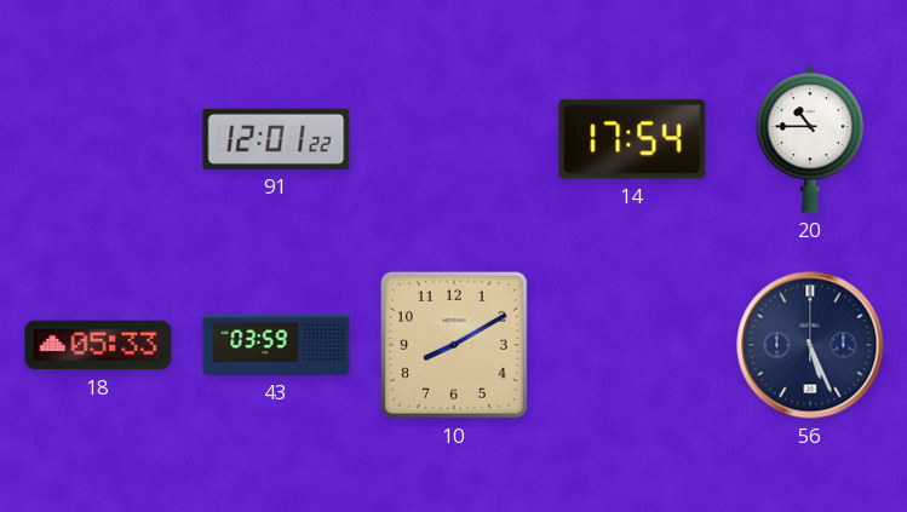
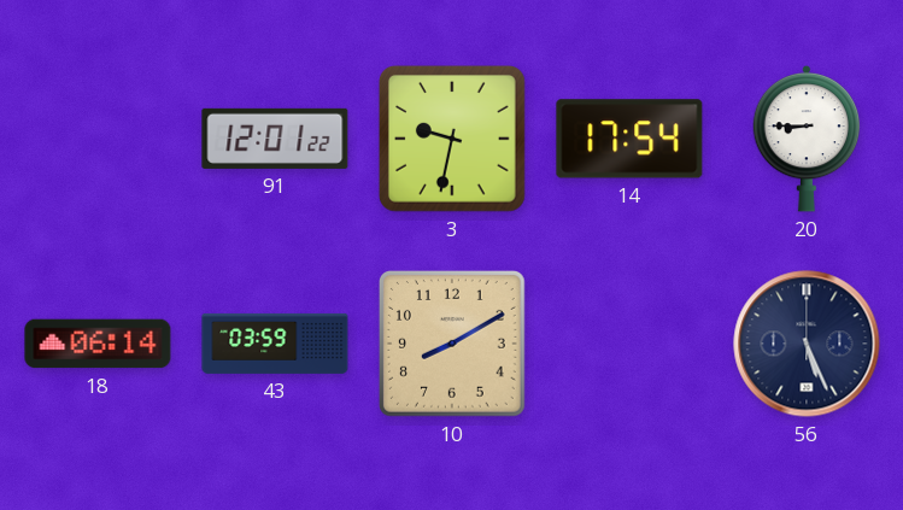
3: none -> 9:32 (453, 140)
20: 10:45 -> 8:45 (807, 139)
18: 05:33 -> 06:14 (98, 344)
